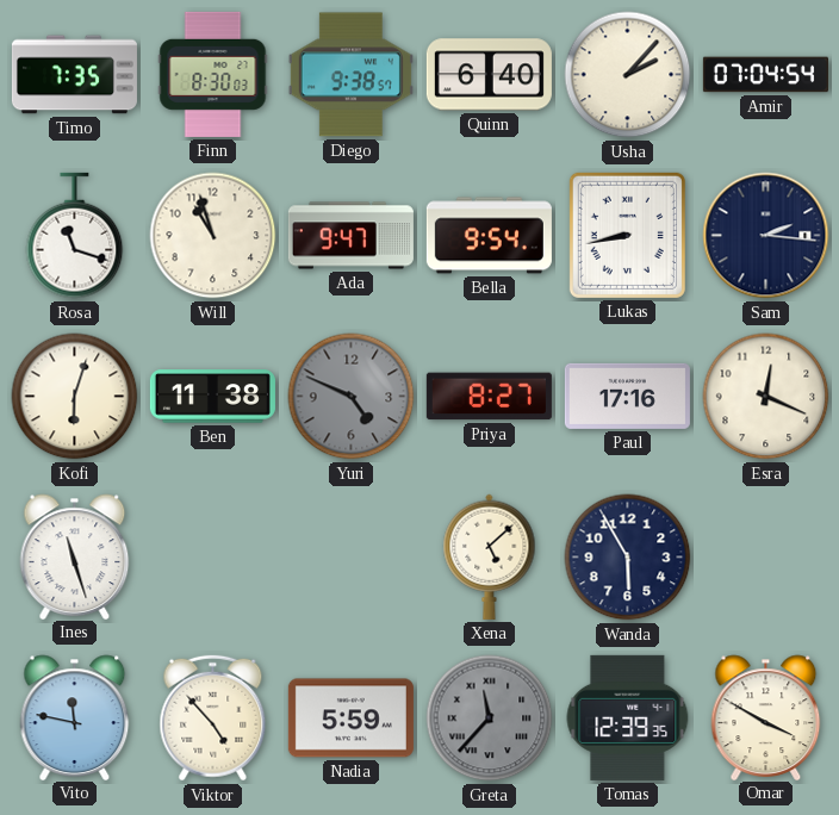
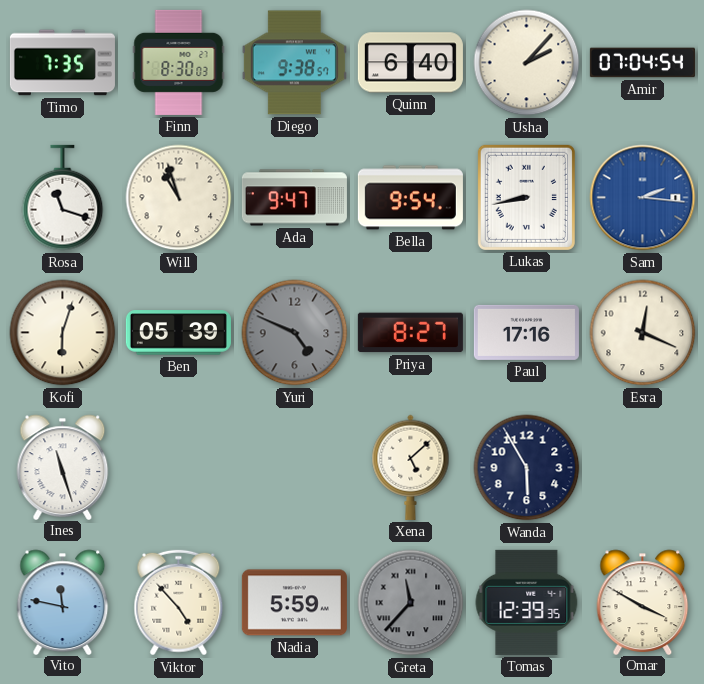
Sam dial: navy -> blue (643, 198)
Ben: 11:38 -> 05:39 (178, 333)
